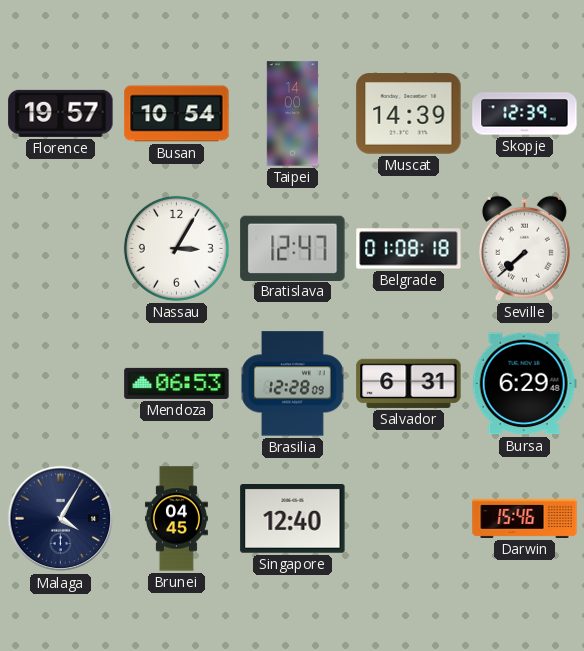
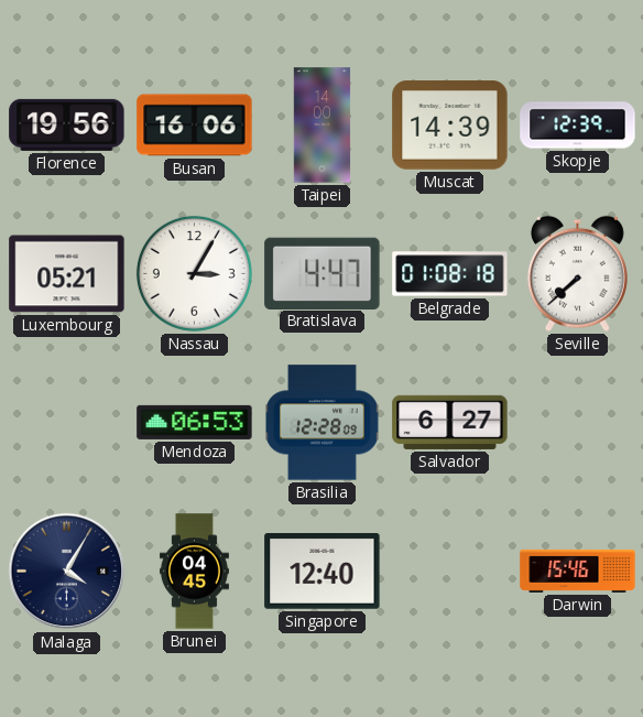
Florence: 19:57 -> 19:56 (67, 124)
Busan: 10:54 -> 16:06 (195, 126)
Luxembourg: none -> 05:21 (67, 274)
Bratislava: 12:47 -> 4:47 (323, 273)
Salvador: 6:31 -> 6:27 (450, 422)
Bursa: 6:29 -> none (524, 384)
